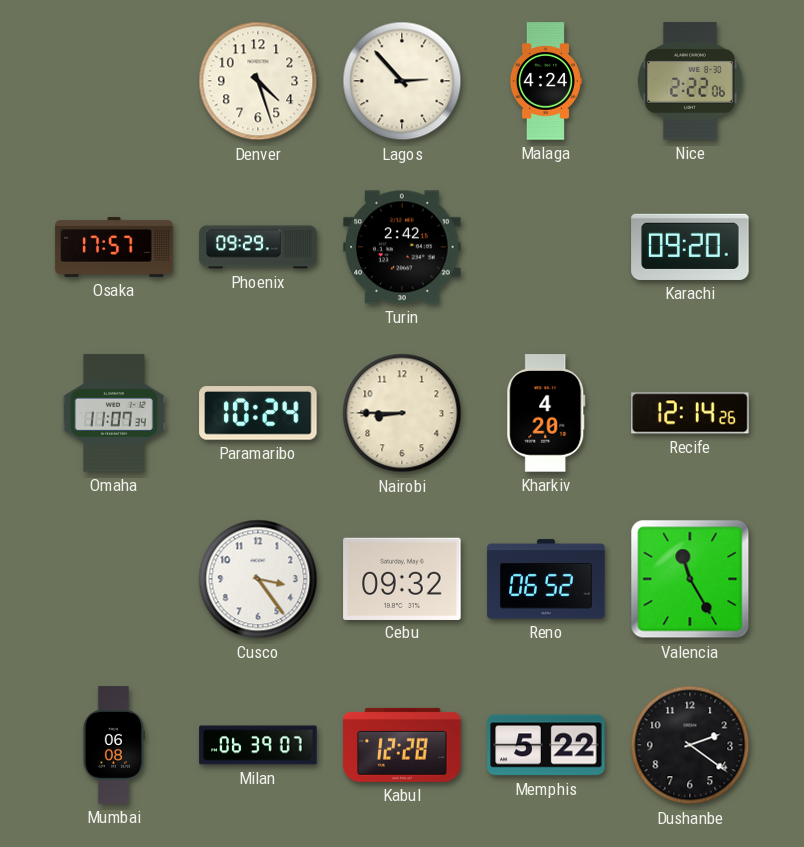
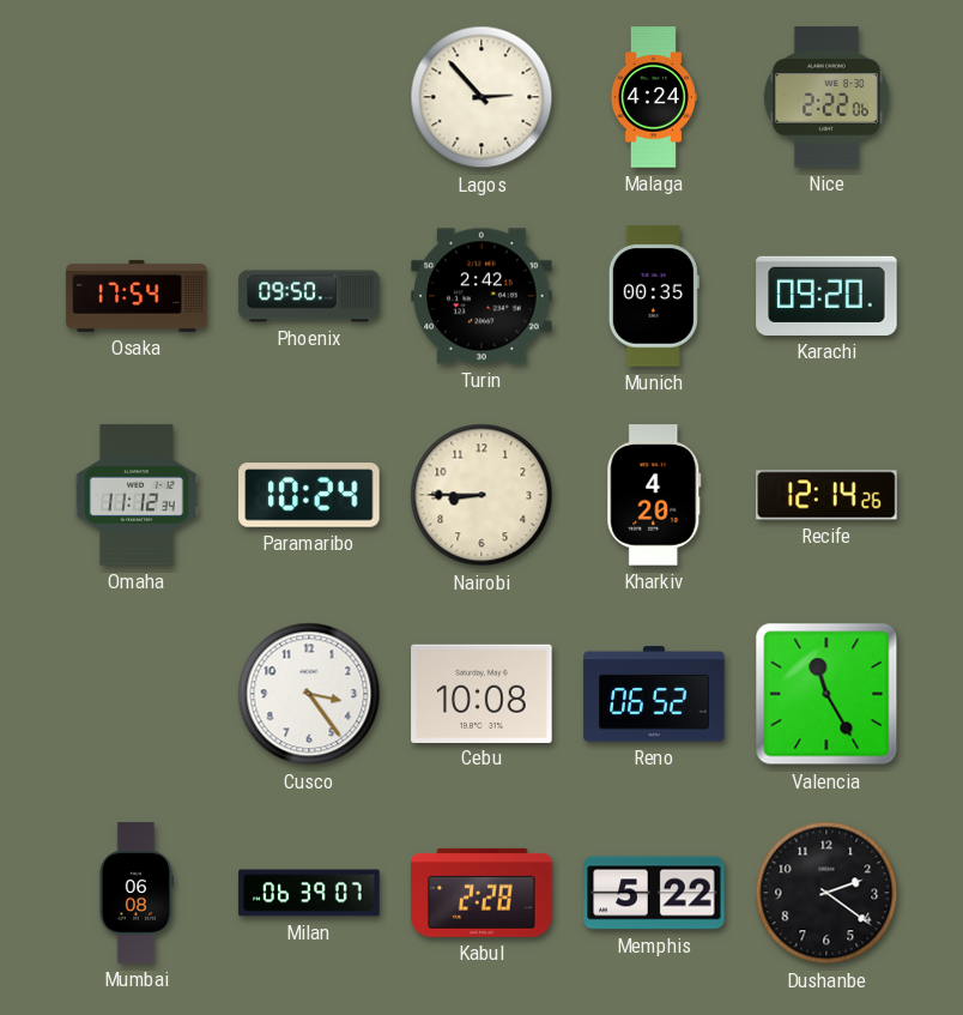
Denver: 4:27 -> none (258, 81)
Osaka: 17:57 -> 17:54 (137, 296)
Phoenix: 09:29 -> 09:50 (309, 296)
Munich: none -> 00:35 (654, 296)
Omaha: 11:07 -> 11:12 (137, 495)
Cebu: 09:32 -> 10:08 (481, 693)
Kabul: 12:28 -> 2:28 (481, 893)
